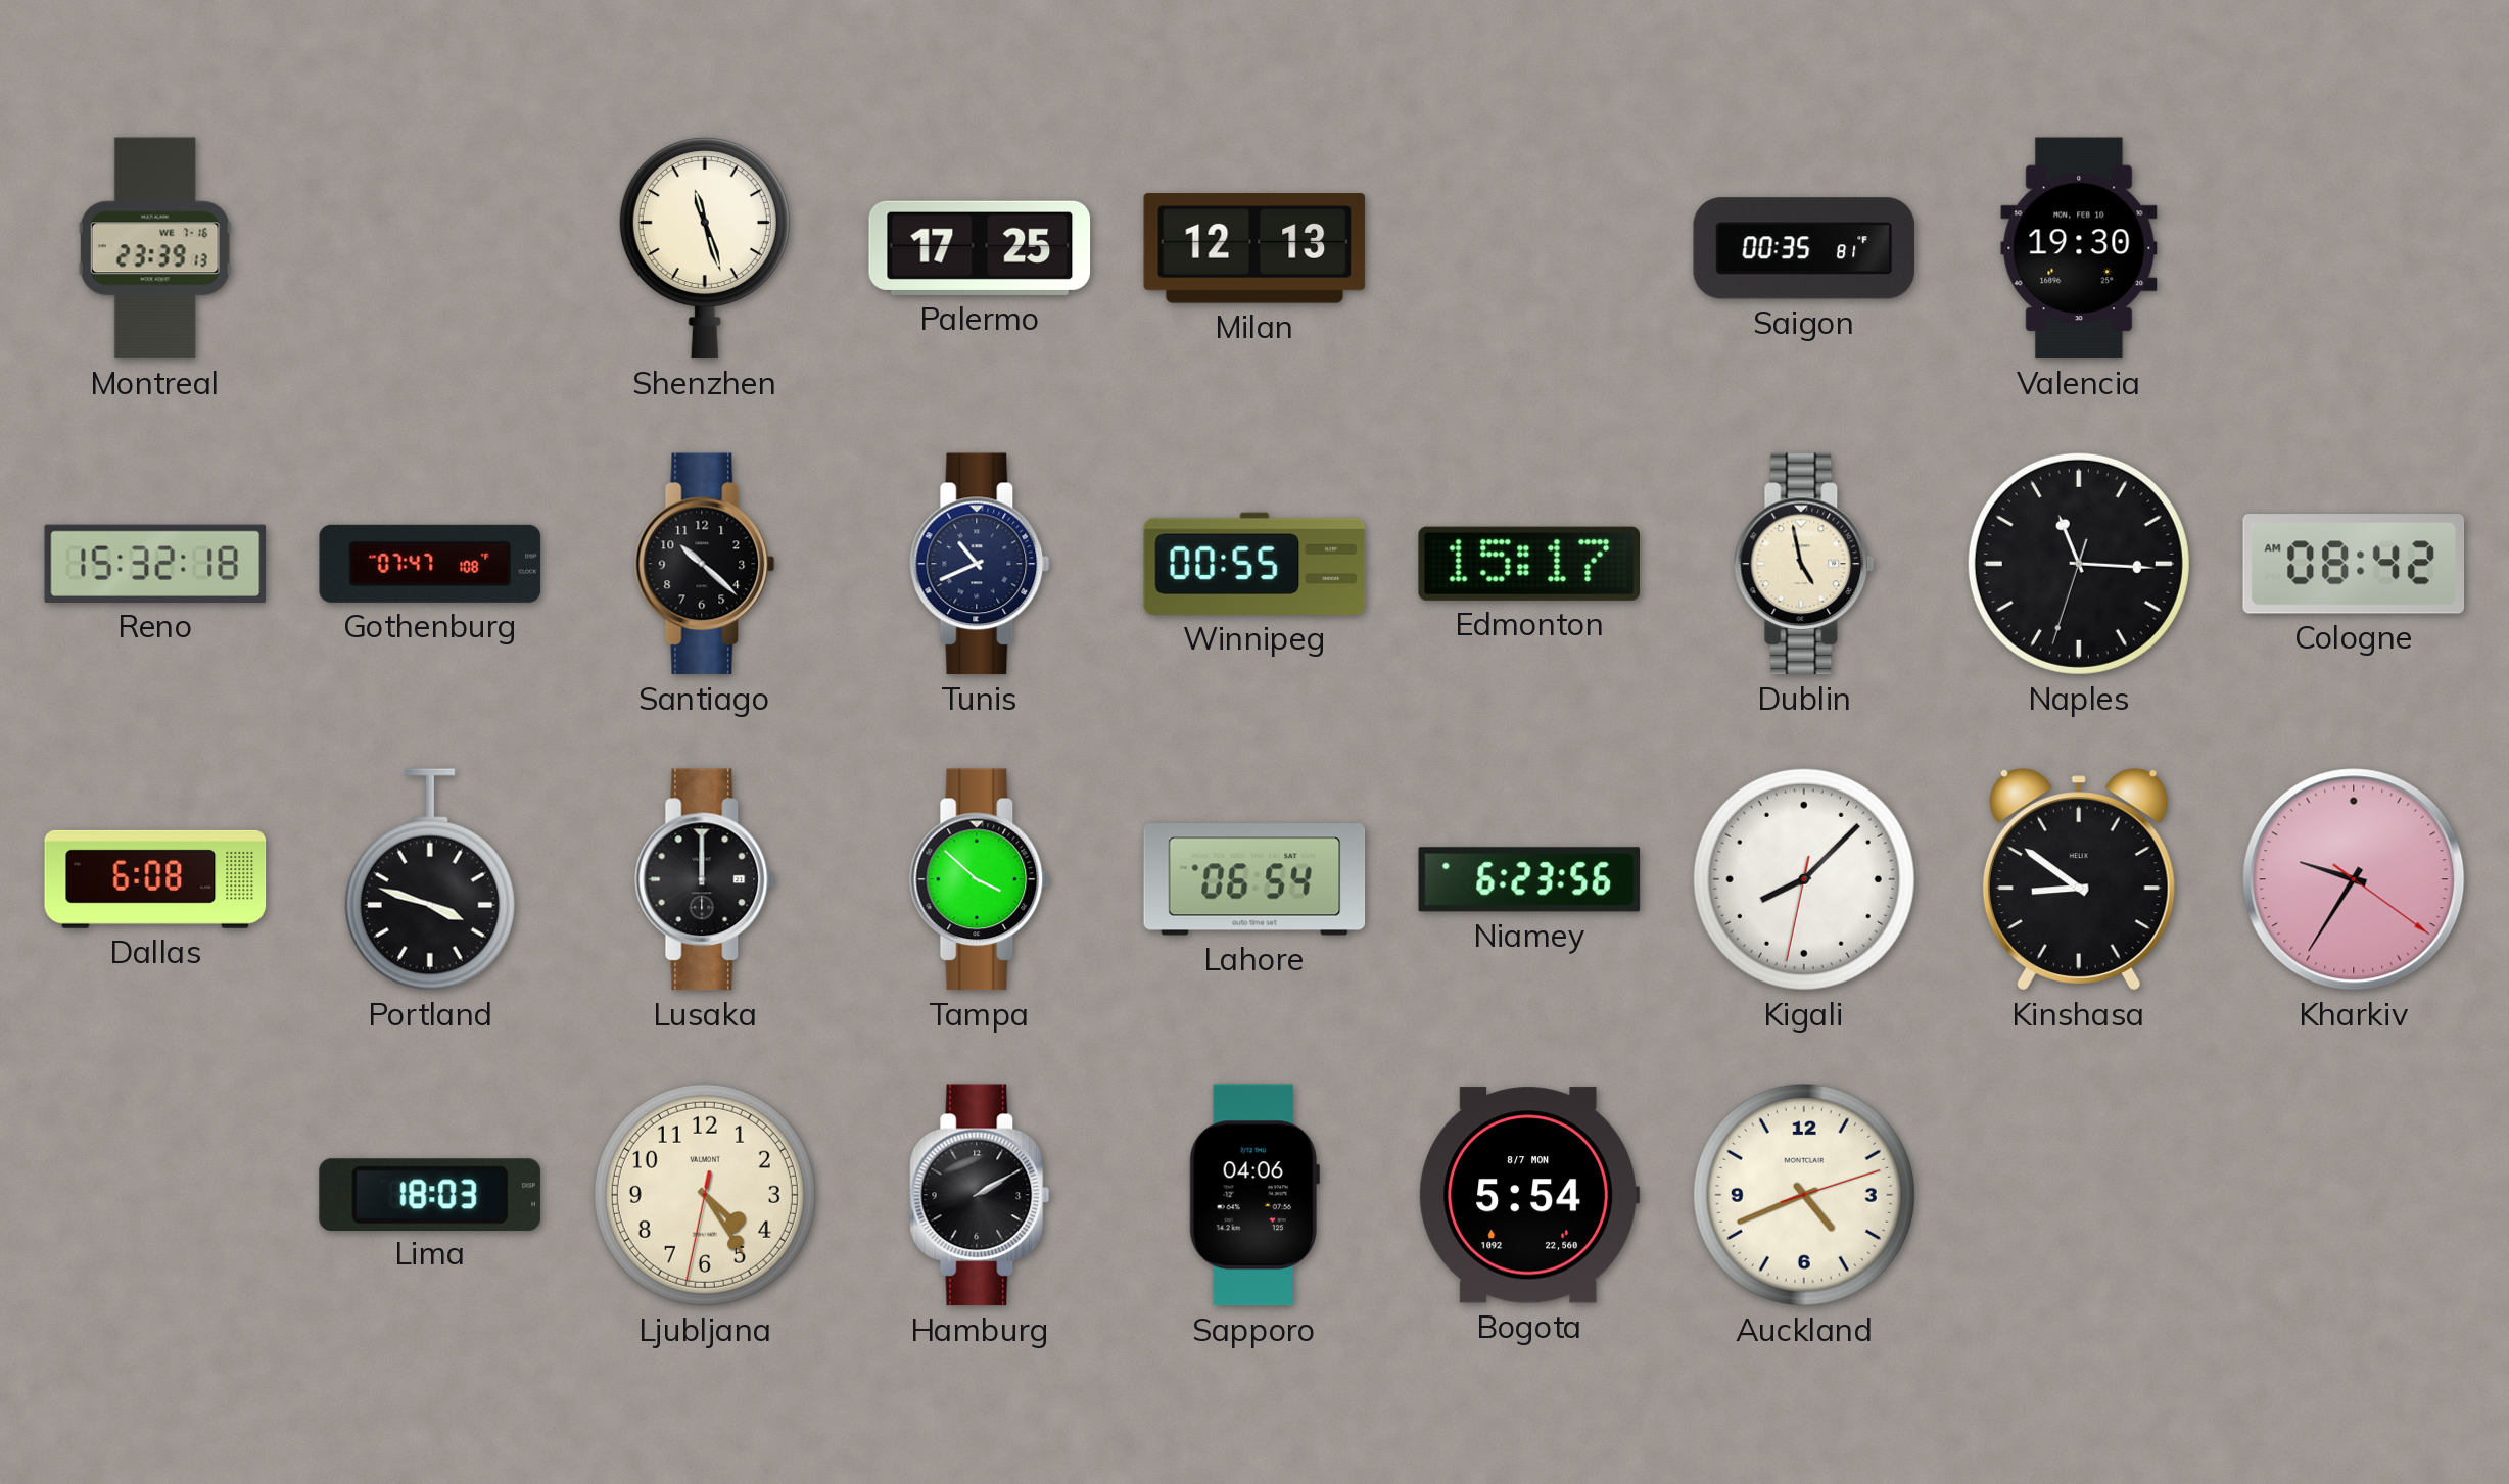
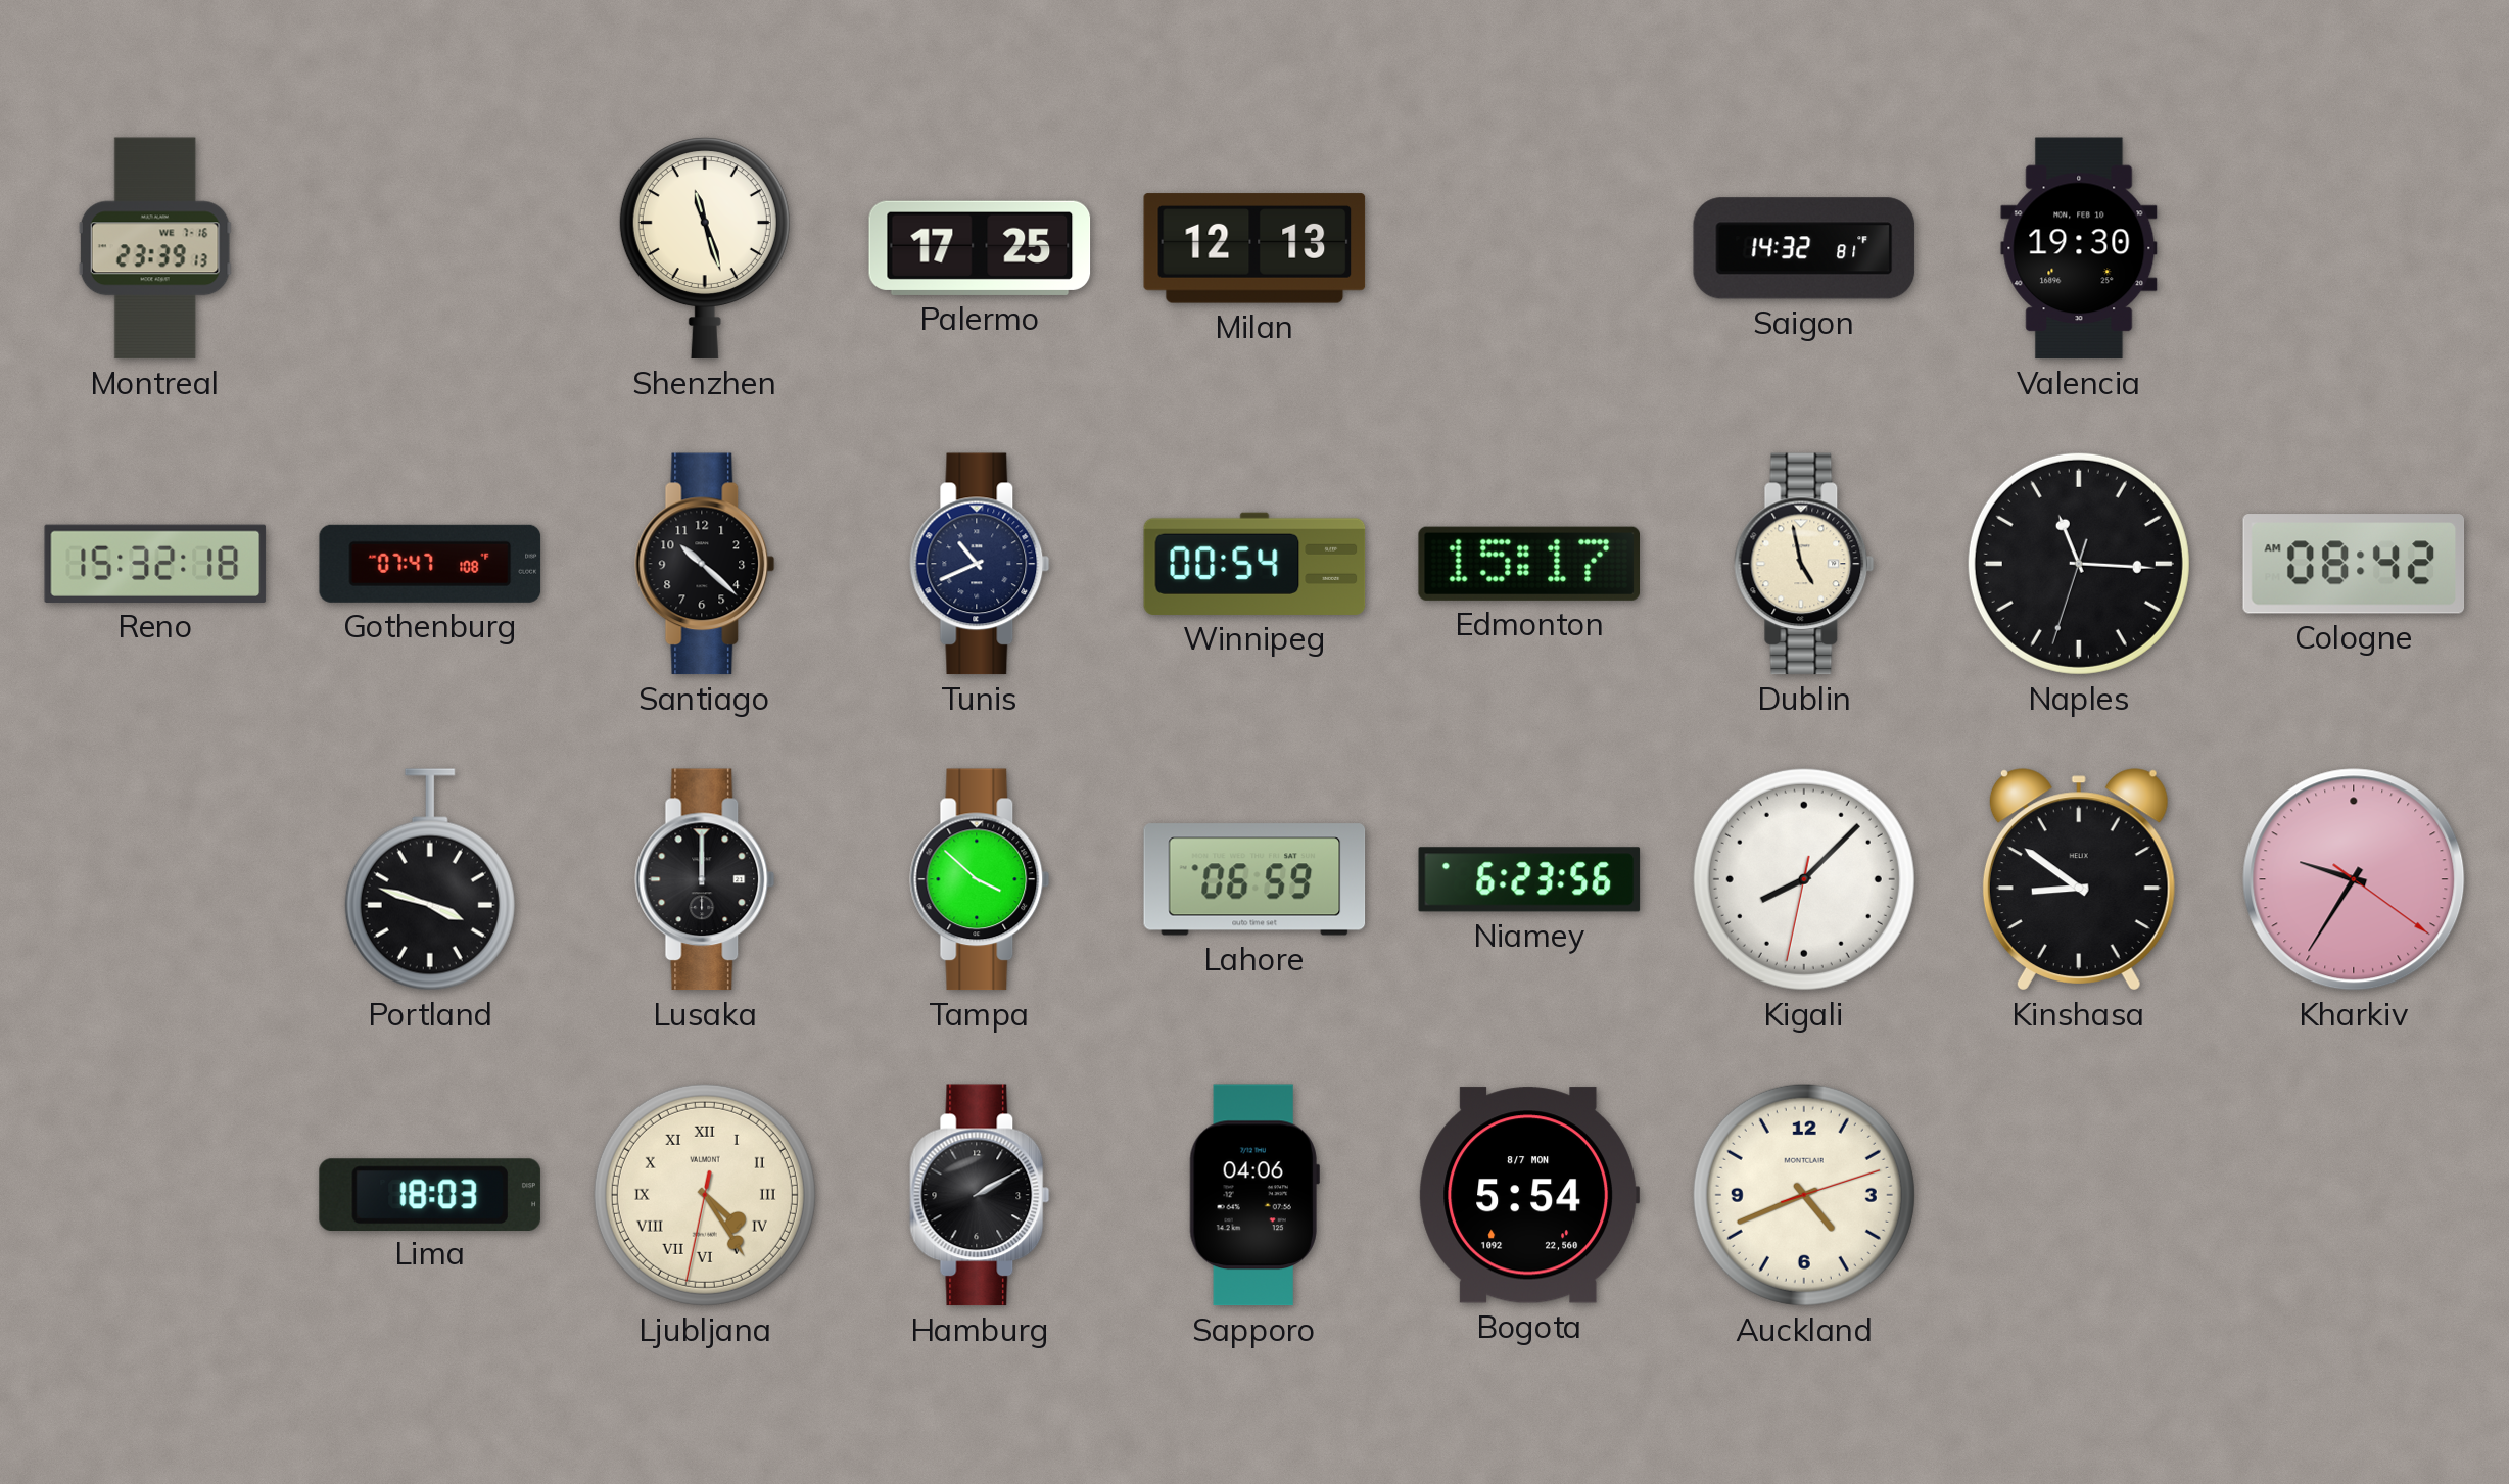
Saigon: 00:35 -> 14:32 (1804, 248)
Winnipeg: 00:55 -> 00:54 (1254, 564)
Dallas: 6:08 -> none (155, 879)
Lahore: 06:54 -> 06:59 (1254, 879)
Ljubljana numerals: Arabic -> Roman (705, 1195)
